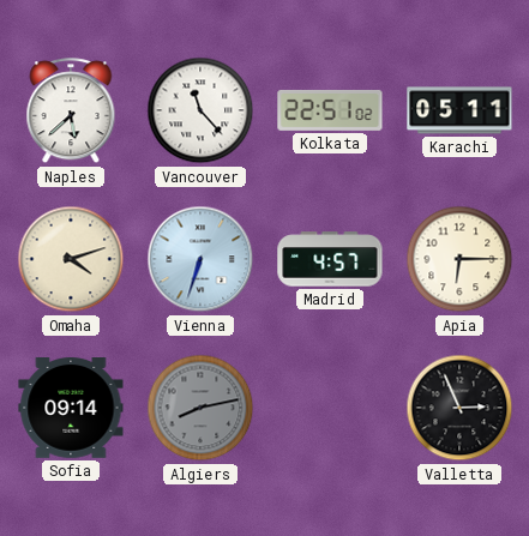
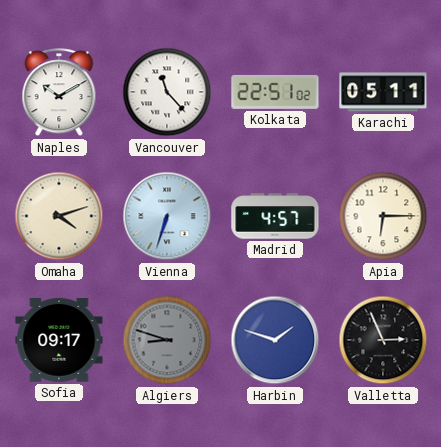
Naples: 5:38 -> 10:10 (59, 93)
Sofia: 09:14 -> 09:17 (59, 341)
Algiers: 8:13 -> 8:48 (167, 340)
Harbin: none -> 1:48 (275, 340)
